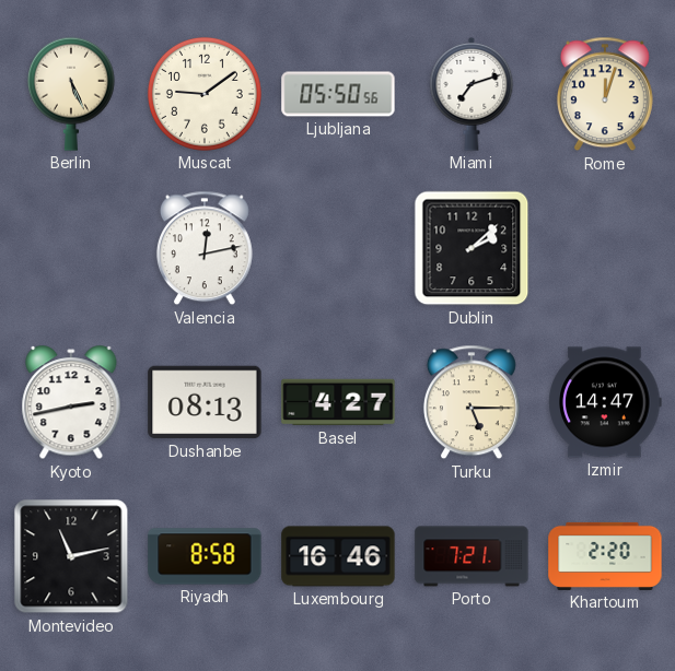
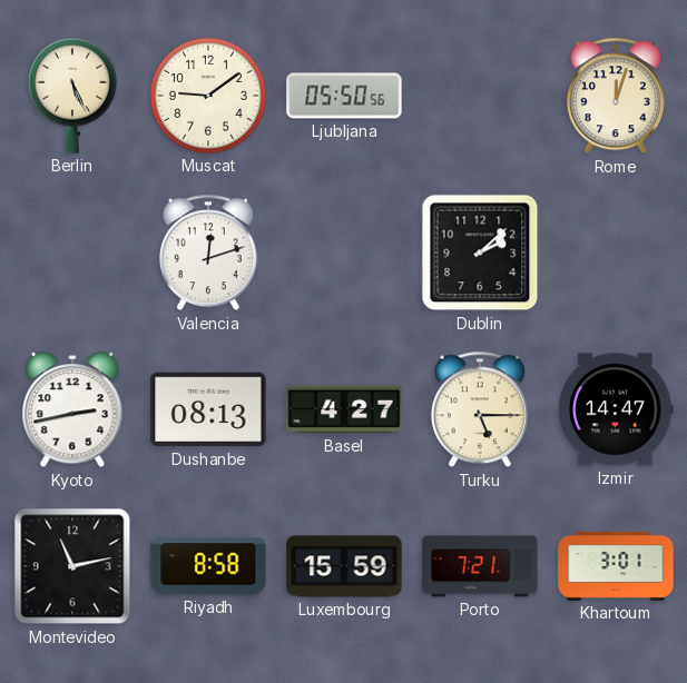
Miami: 7:12 -> none (472, 94)
Valencia: 12:13 -> 12:12 (208, 253)
Luxembourg: 16:46 -> 15:59 (344, 566)
Khartoum: 2:20 -> 3:01 (616, 566)
